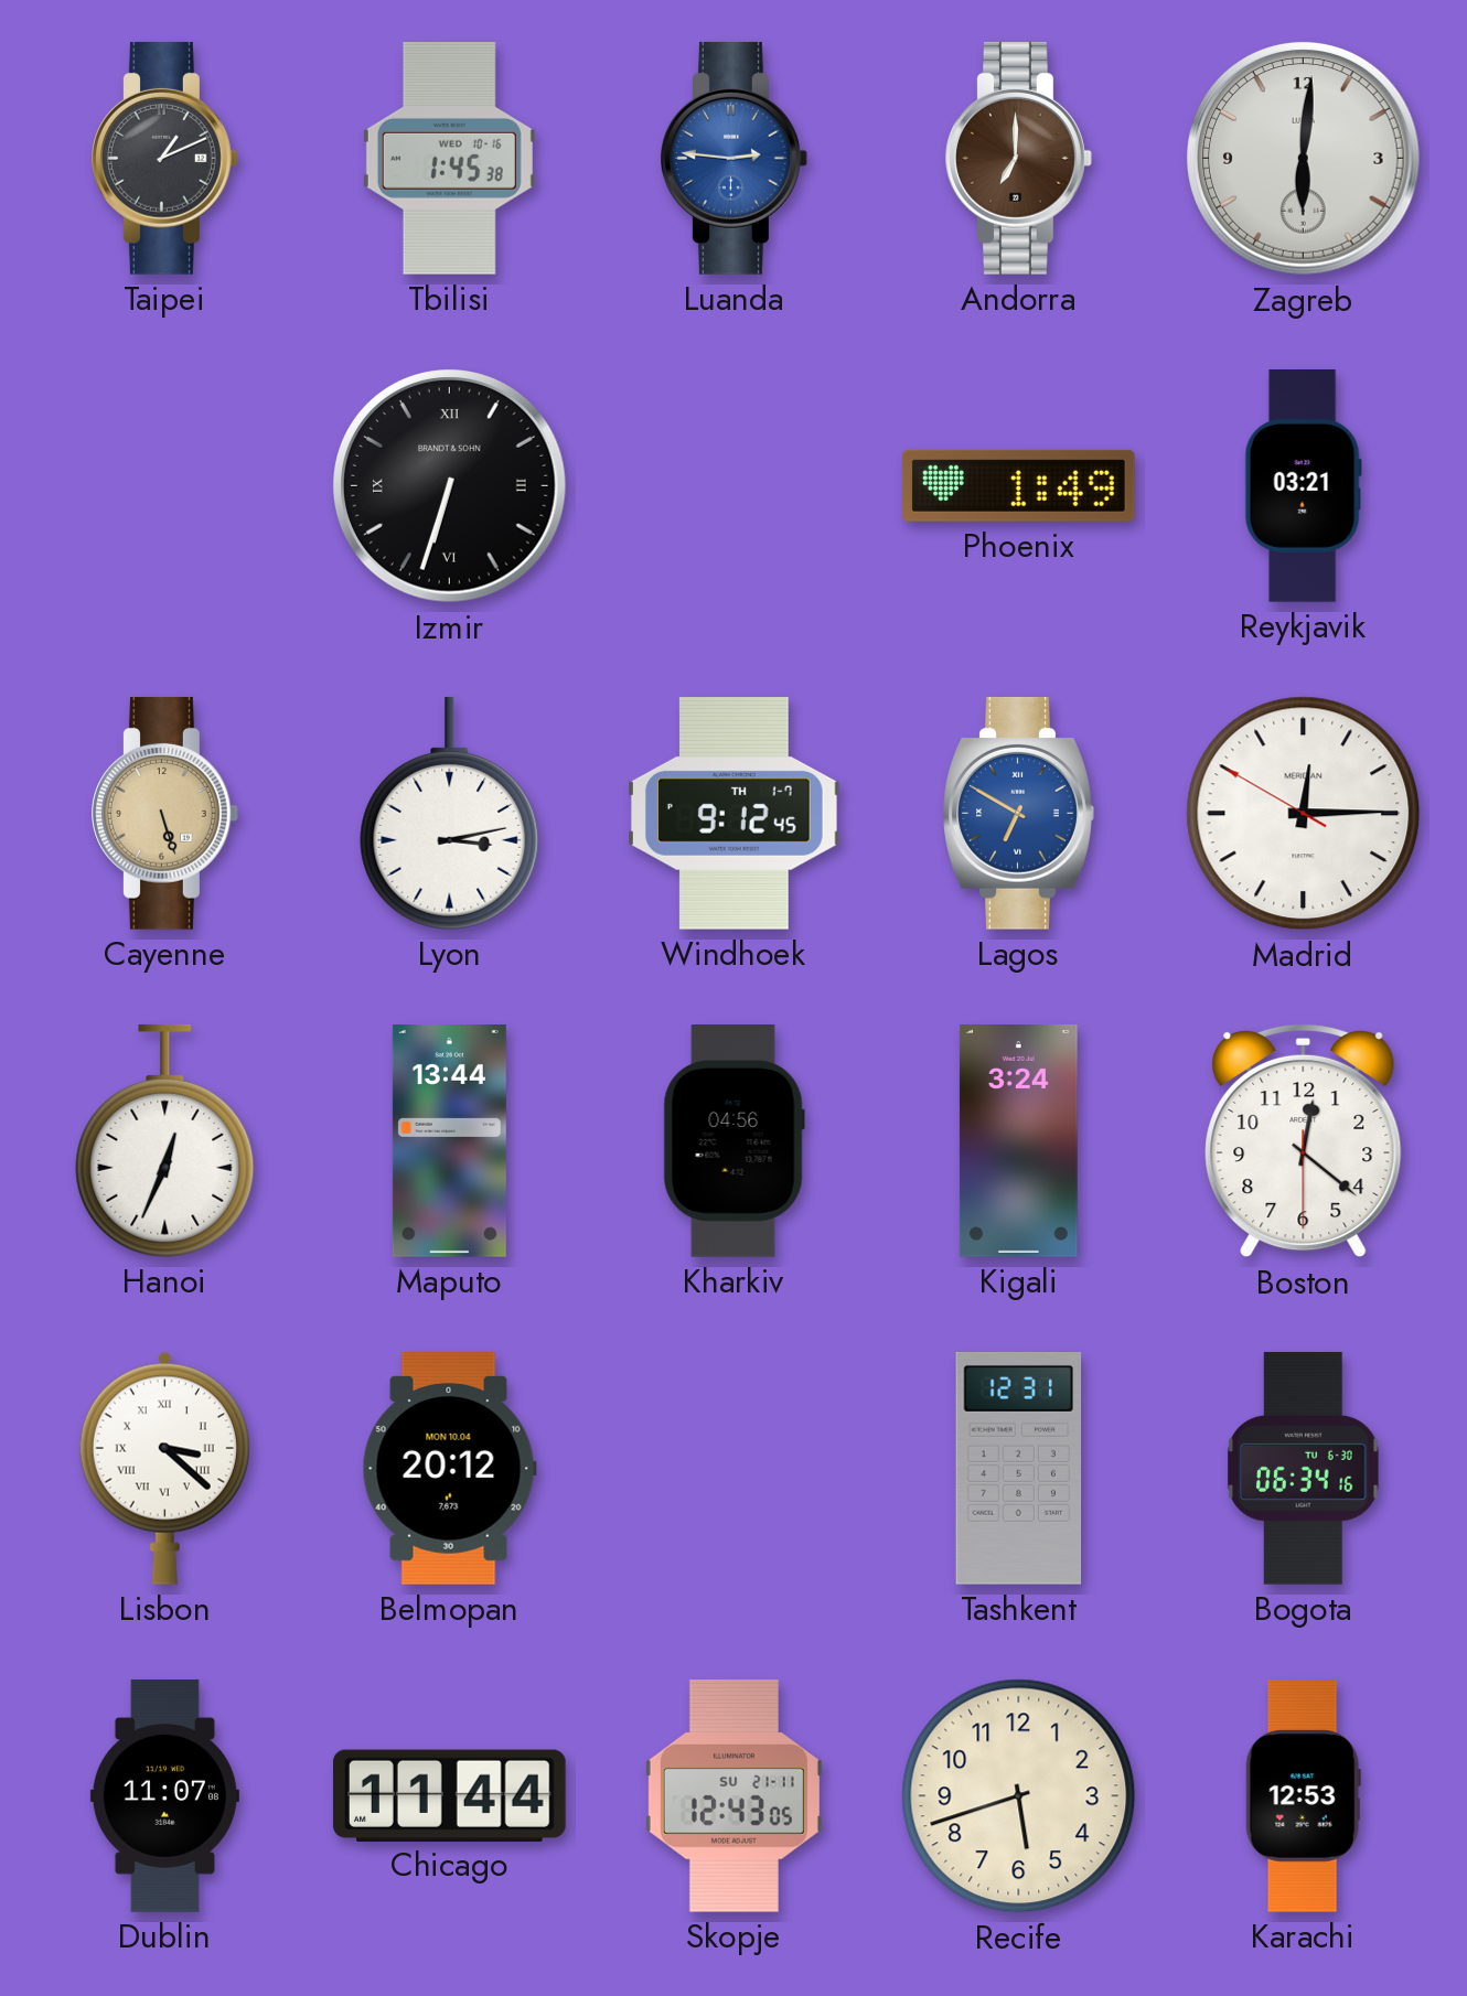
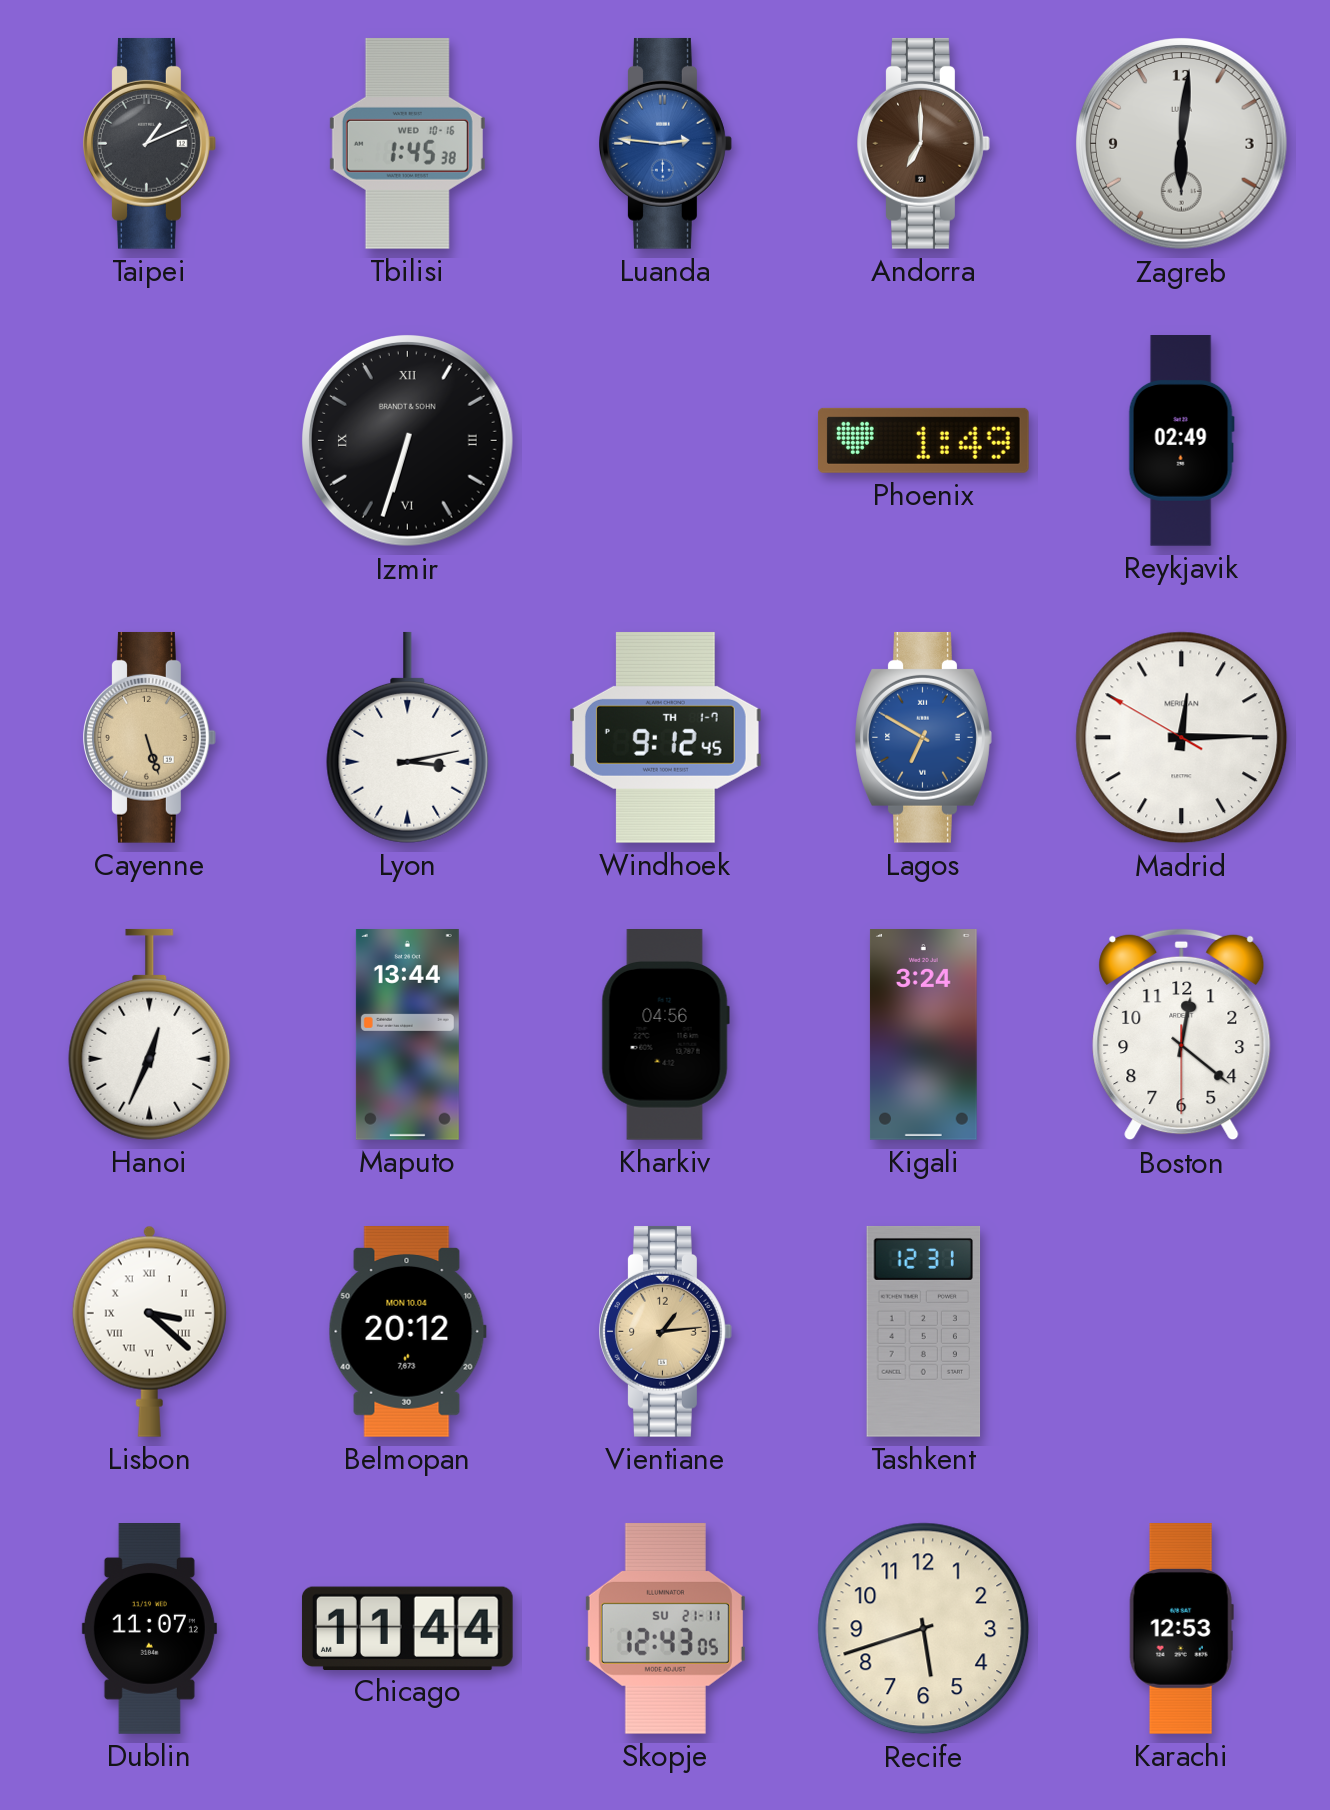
Reykjavik: 03:21 -> 02:49 (1181, 441)
Vientiane: none -> 1:14 (666, 1331)
Bogota: 06:34 -> none (1304, 1468)
Dublin: 11:07:08 -> 11:07:12 (149, 1629)
